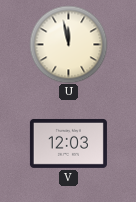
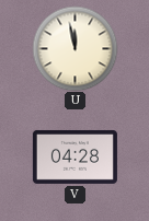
V: 12:03 -> 04:28 (74, 156)
